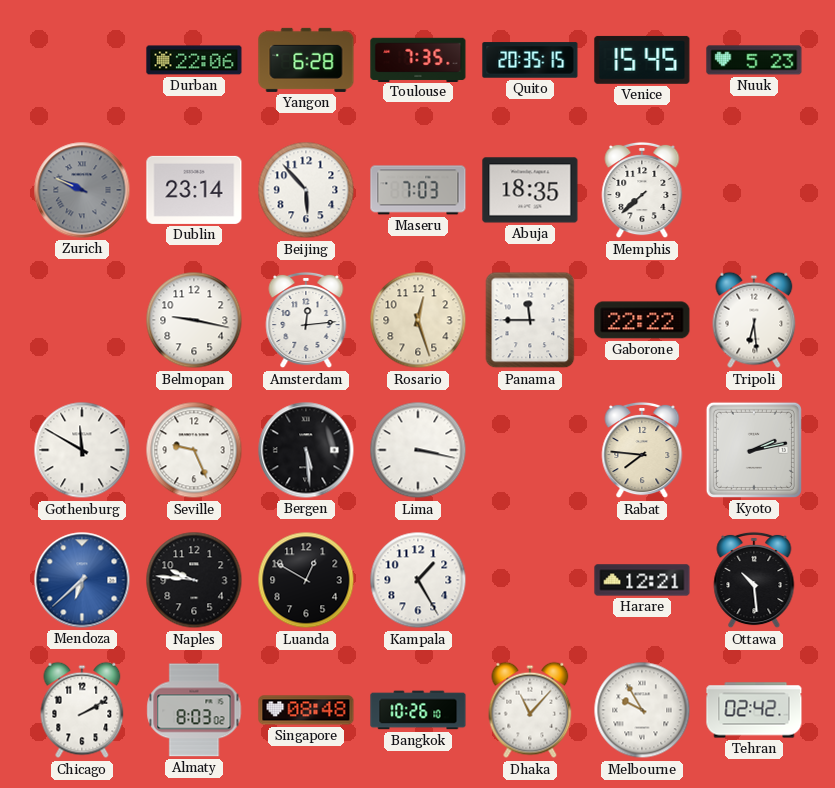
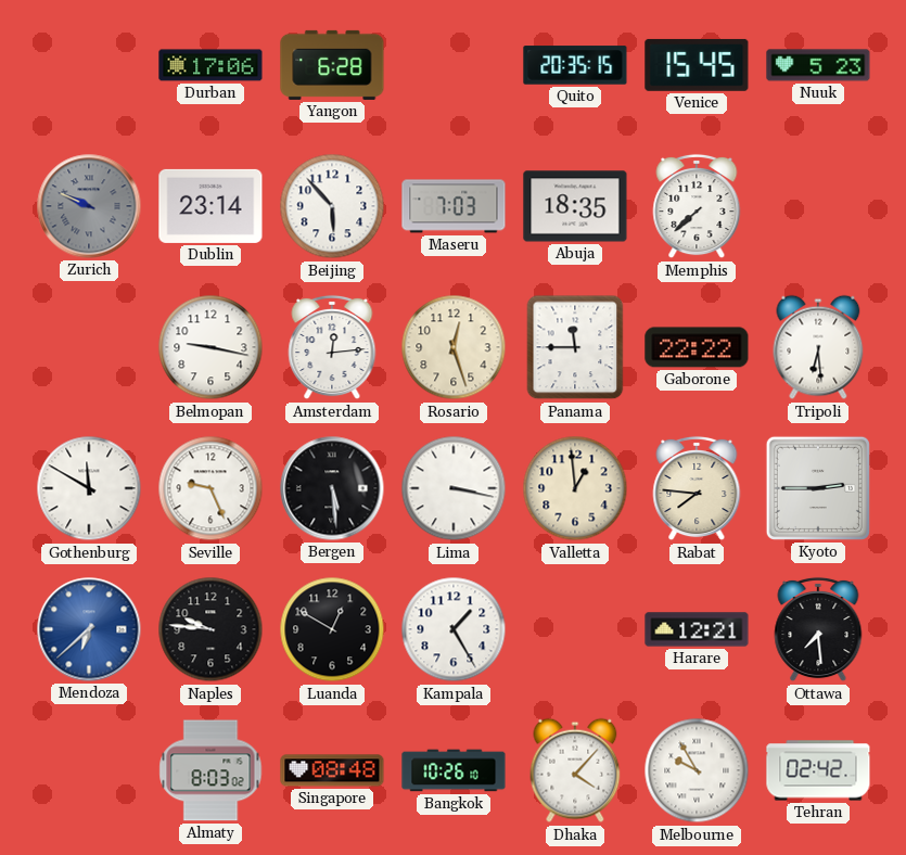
Durban: 22:06 -> 17:06 (210, 65)
Toulouse: 7:35 -> none (418, 59)
Valletta: none -> 12:59 (575, 488)
Kyoto: 2:13 -> 2:45 (818, 488)
Ottawa: 10:29 -> 7:29 (818, 629)
Chicago: 2:10 -> none (82, 710)
Dhaka: 11:07 -> 4:07 (575, 770)
